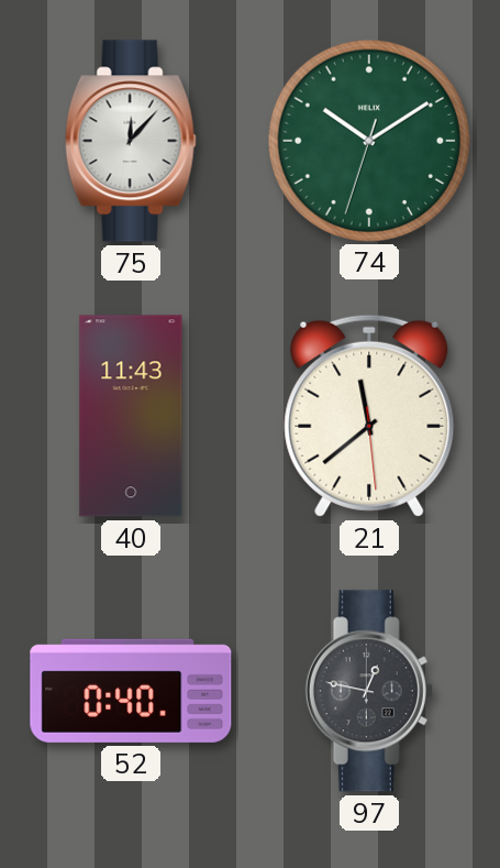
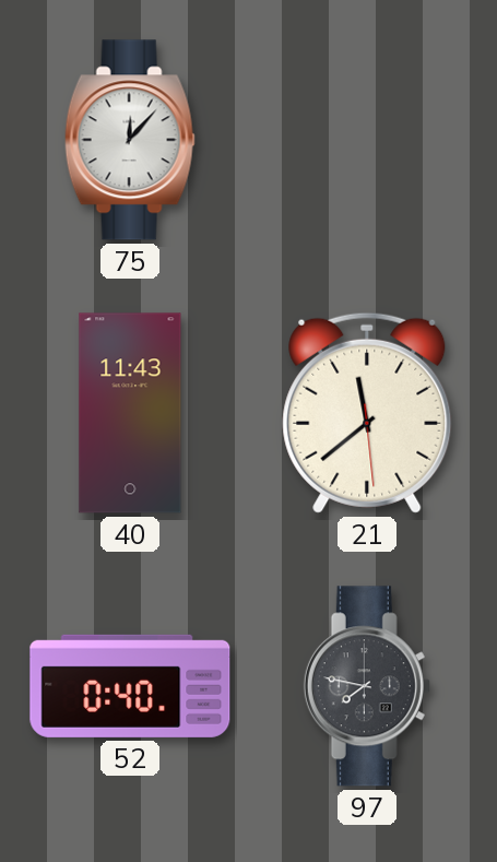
74: 10:09 -> none (368, 140)
97: 12:47 -> 7:47 (367, 686)
